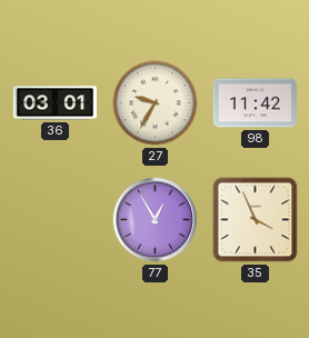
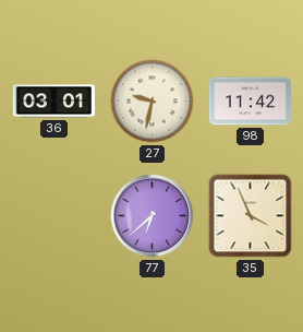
27: 9:35 -> 9:32 (153, 102)
77: 12:55 -> 6:38 (153, 216)
